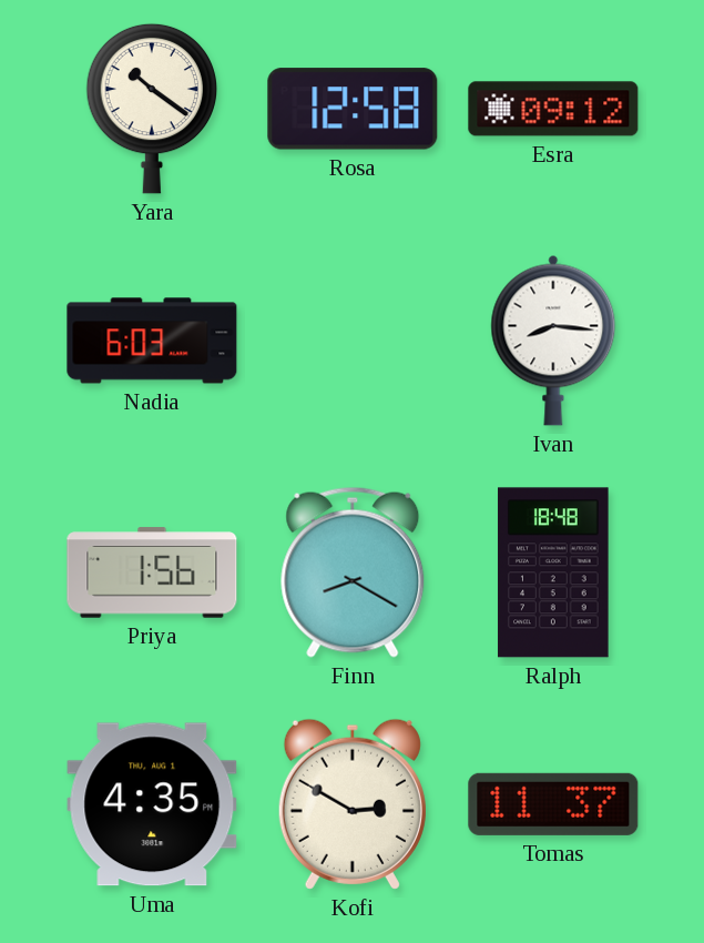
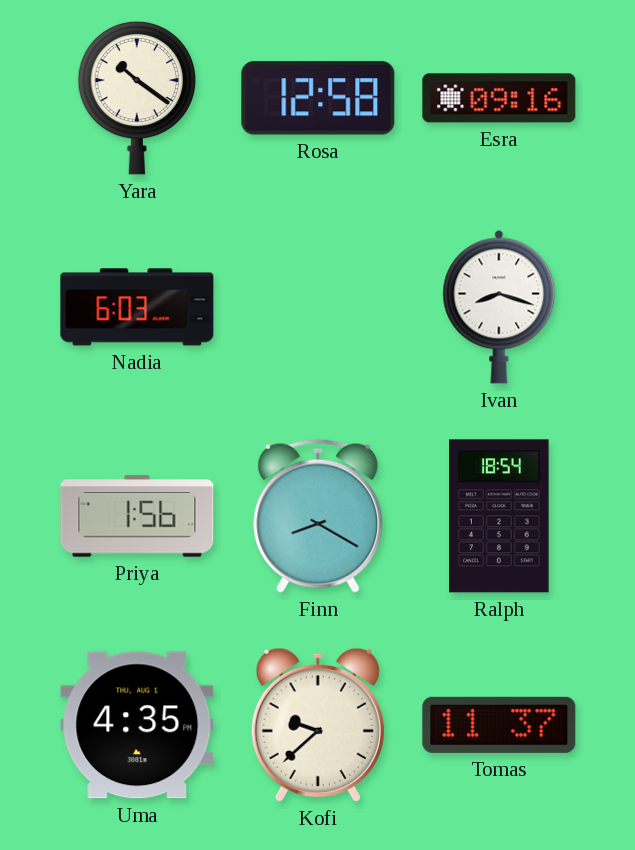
Esra: 09:12 -> 09:16 (499, 98)
Ivan: 8:16 -> 8:18 (499, 307)
Ralph: 18:48 -> 18:54 (499, 516)
Kofi: 2:50 -> 9:38 (318, 725)
